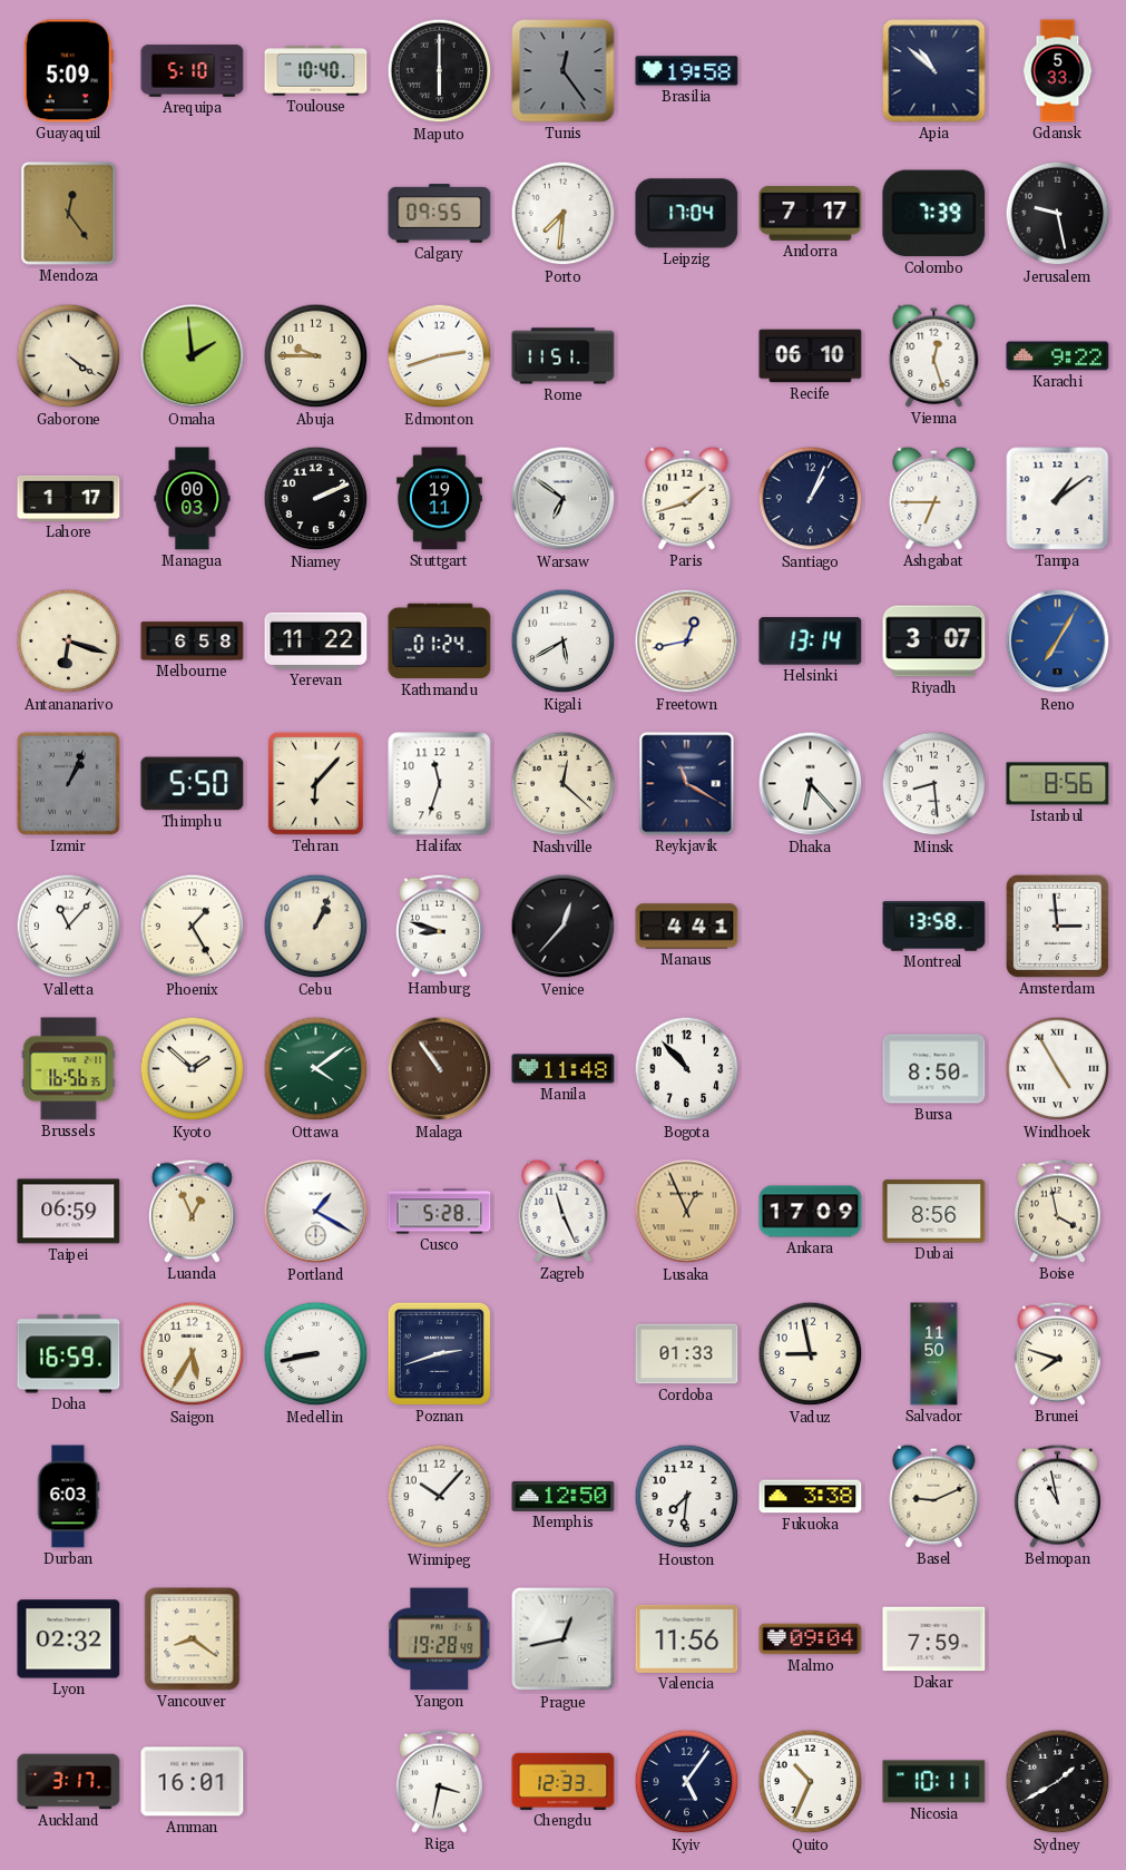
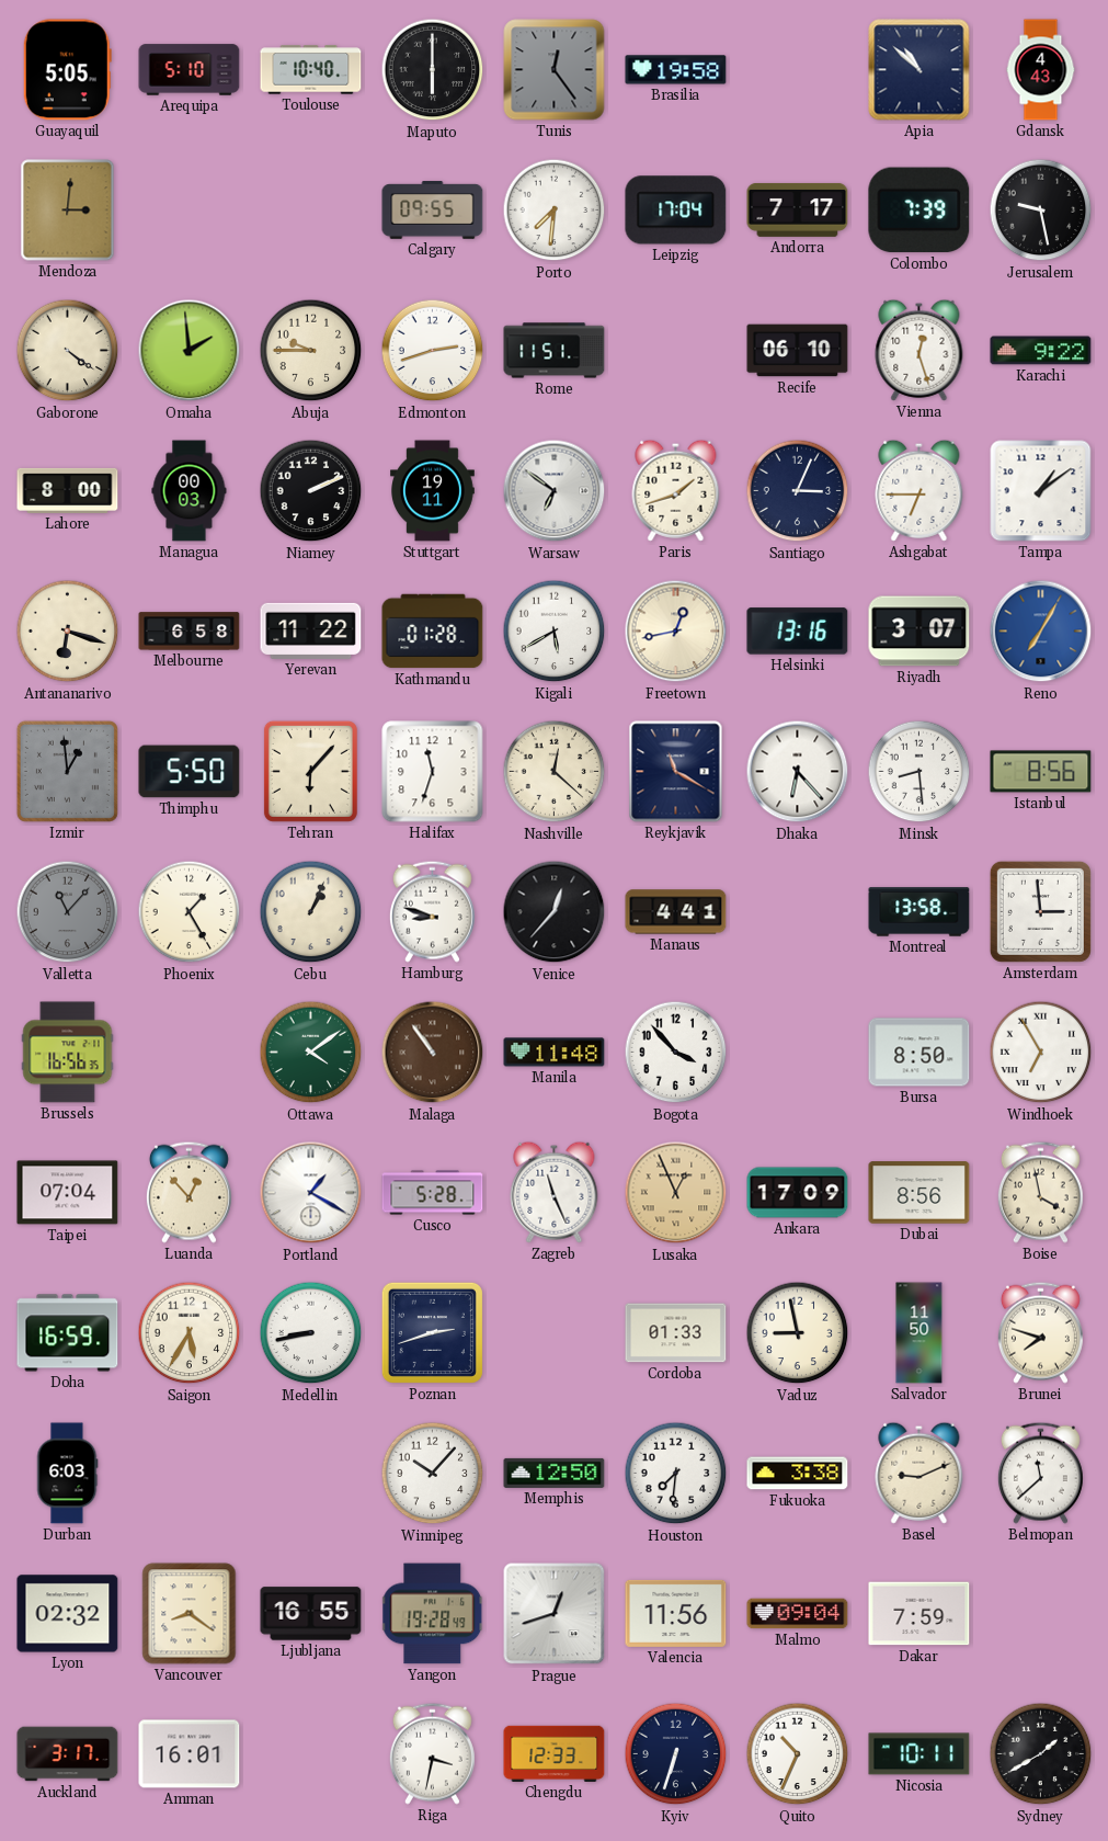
Guayaquil: 5:09 -> 5:05 (67, 70)
Gdansk: 5:33 -> 4:43 (1041, 70)
Mendoza: 12:24 -> 3:01 (68, 211)
Lahore: 1:17 -> 8:00 (68, 490)
Santiago: 1:04 -> 3:04 (798, 491)
Kathmandu: 01:24 -> 01:28 (433, 632)
Helsinki: 13:14 -> 13:16 (798, 632)
Izmir: 1:04 -> 12:59 (67, 771)
Valletta dial: white -> grey (68, 912)
Kyoto: 1:52 -> none (193, 1069)
Bogota: 10:53 -> 3:53 (676, 1053)
Windhoek: 4:55 -> 6:55 (1041, 1053)
Taipei: 06:59 -> 07:04 (68, 1193)
Luanda: 12:56 -> 12:53 (189, 1192)
Belmopan: 10:58 -> 11:38 (1040, 1473)
Ljubljana: none -> 16:55 (311, 1614)
Prague: 12:43 -> 12:42 (555, 1614)
Kyiv: 5:06 -> 6:33 (676, 1754)
